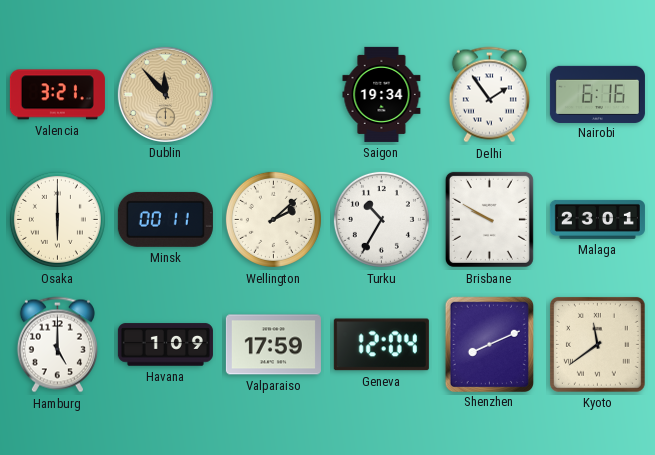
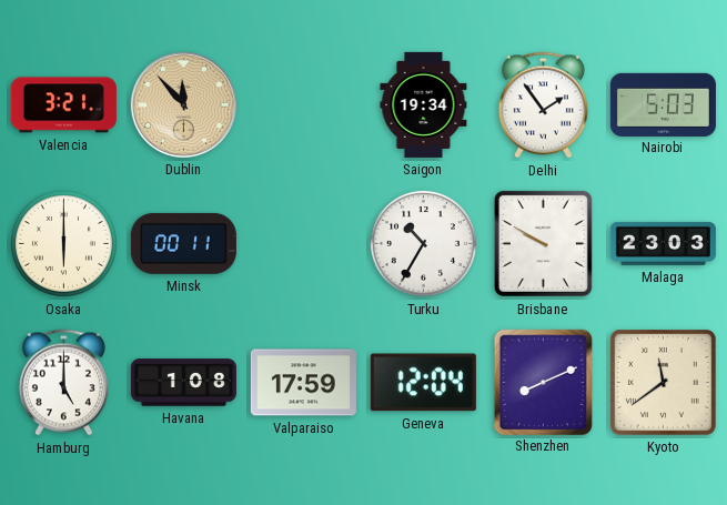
Nairobi: 6:16 -> 5:03 (663, 104)
Wellington: 2:08 -> none (273, 219)
Malaga: 23:01 -> 23:03 (663, 243)
Havana: 1:09 -> 1:08 (183, 383)
